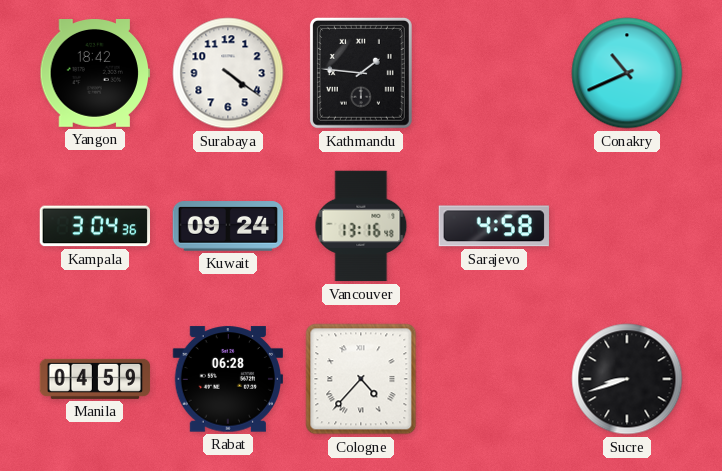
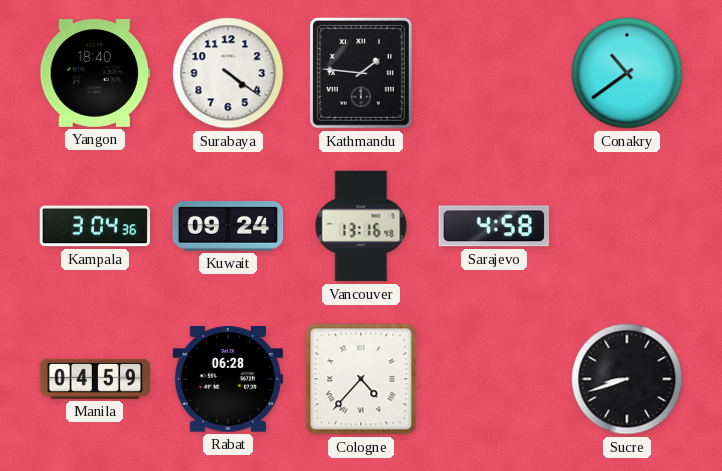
Yangon: 18:42 -> 18:40 (95, 74)
Conakry: 10:41 -> 10:39 (627, 73)
